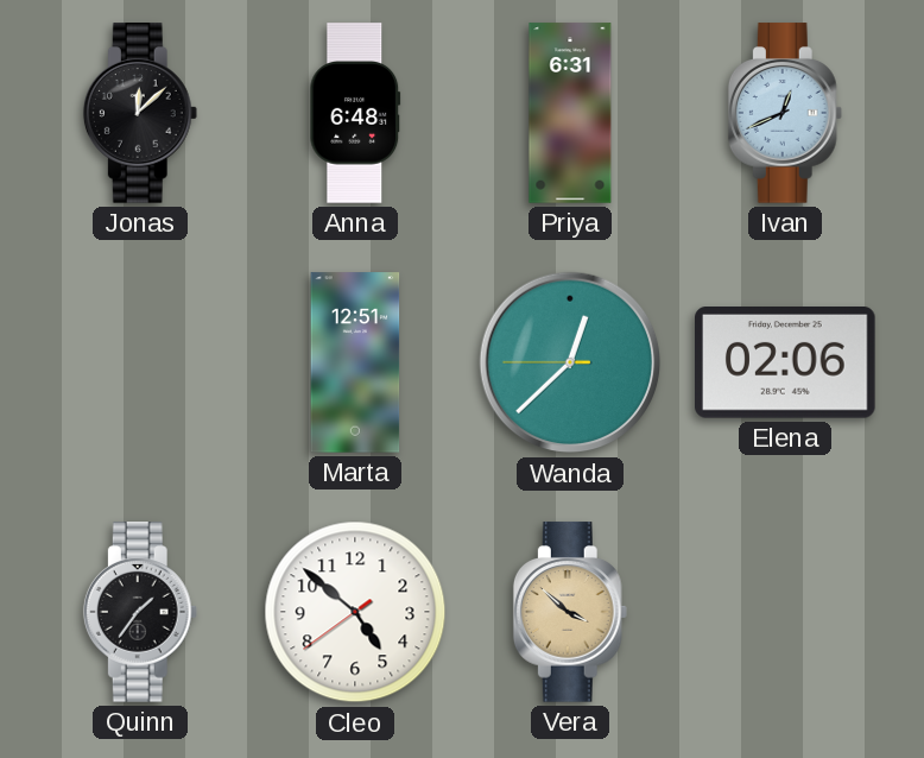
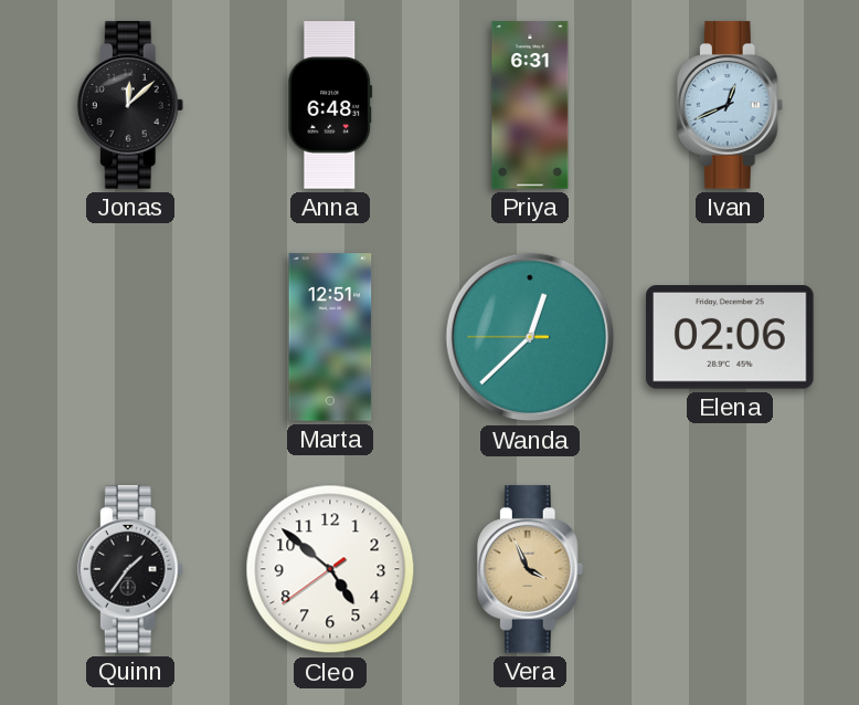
Vera: 3:52 -> 3:56 (530, 569)
